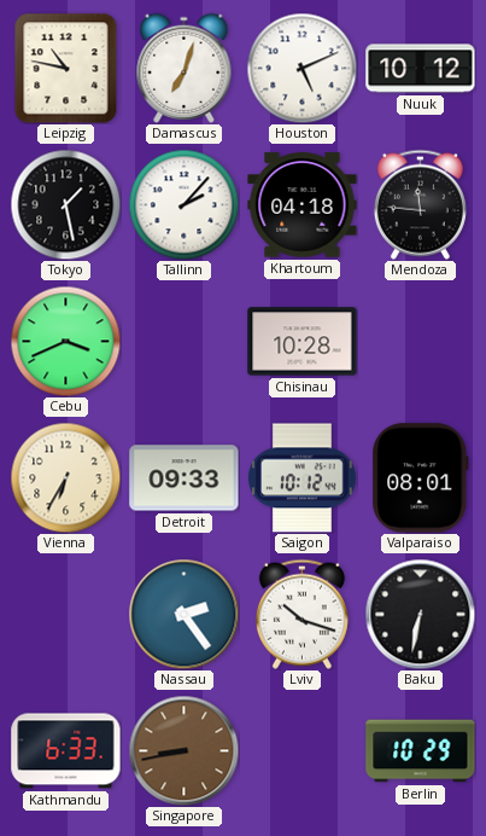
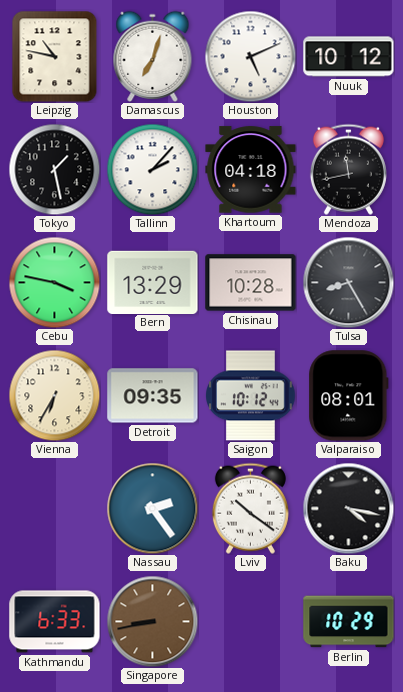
Mendoza: 11:46 -> 11:43 (348, 169)
Cebu: 3:41 -> 3:47 (54, 282)
Bern: none -> 13:29 (153, 282)
Tulsa: none -> 8:25 (348, 282)
Detroit: 09:33 -> 09:35 (153, 396)
Lviv: 10:18 -> 10:21 (250, 508)
Baku: 6:32 -> 4:17 (348, 508)
